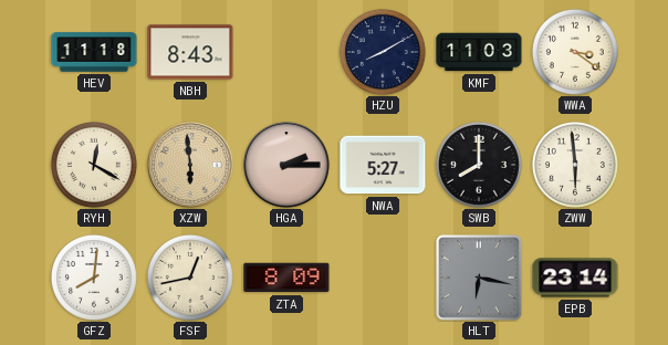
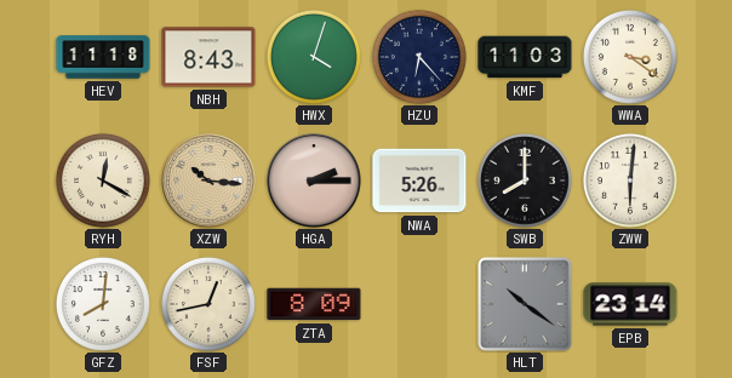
HWX: none -> 4:03 (314, 57)
HZU: 8:10 -> 6:23 (419, 57)
XZW: 5:59 -> 10:16 (208, 181)
NWA: 5:27 -> 5:26 (419, 181)
ZWW: 5:59 -> 6:01 (630, 181)
HLT: 6:17 -> 10:21 (525, 304)
